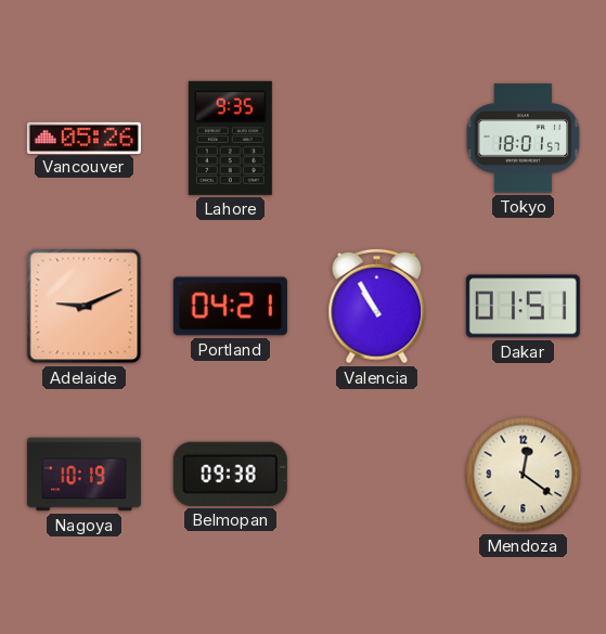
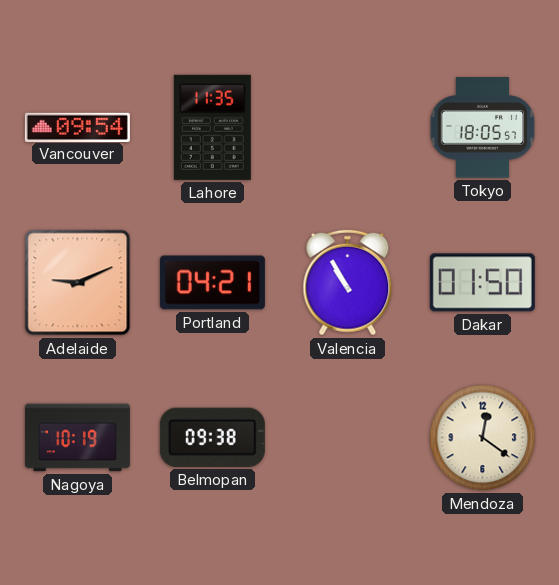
Vancouver: 05:26 -> 09:54 (77, 127)
Lahore: 9:35 -> 11:35 (212, 127)
Tokyo: 18:01 -> 18:05 (483, 128)
Dakar: 01:51 -> 01:50 (482, 283)
